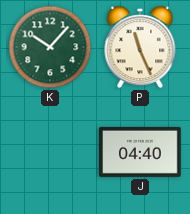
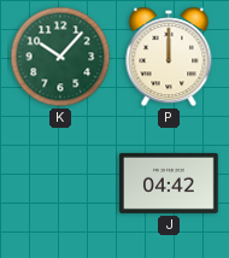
P: 11:26 -> 12:00 (169, 57)
J: 04:40 -> 04:42 (169, 183)
